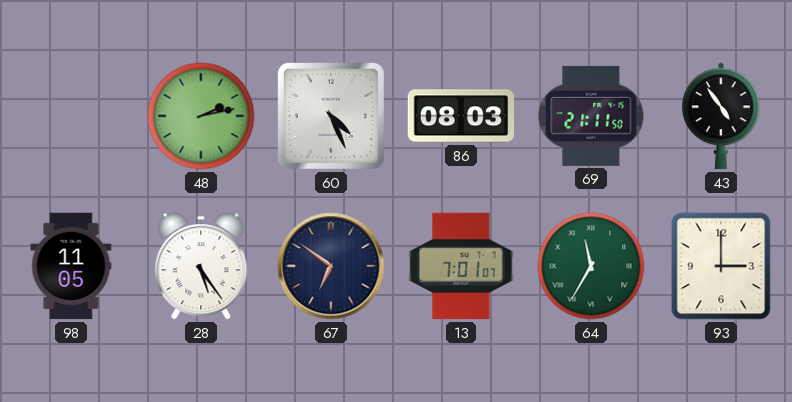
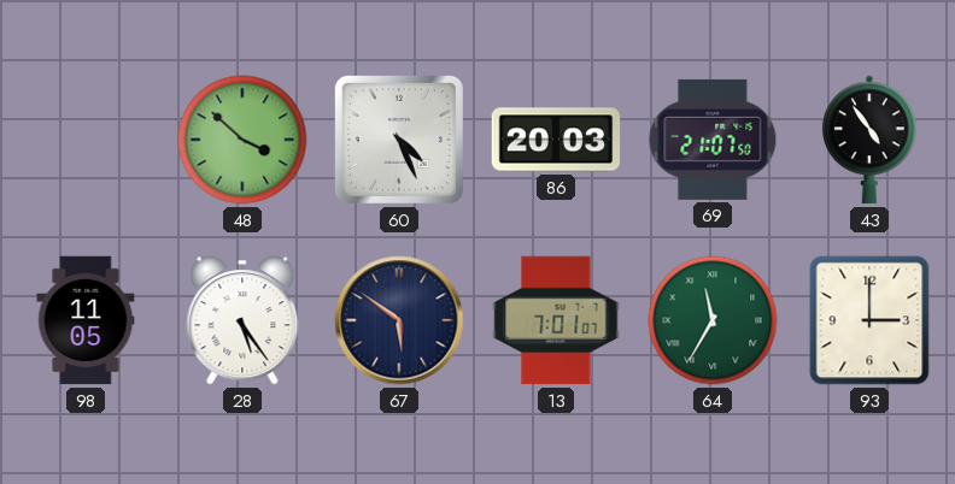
48: 2:13 -> 3:52 (242, 140)
86: 08:03 -> 20:03 (556, 140)
69: 21:11 -> 21:07 (713, 140)
67: 6:51 -> 5:51 (399, 320)
